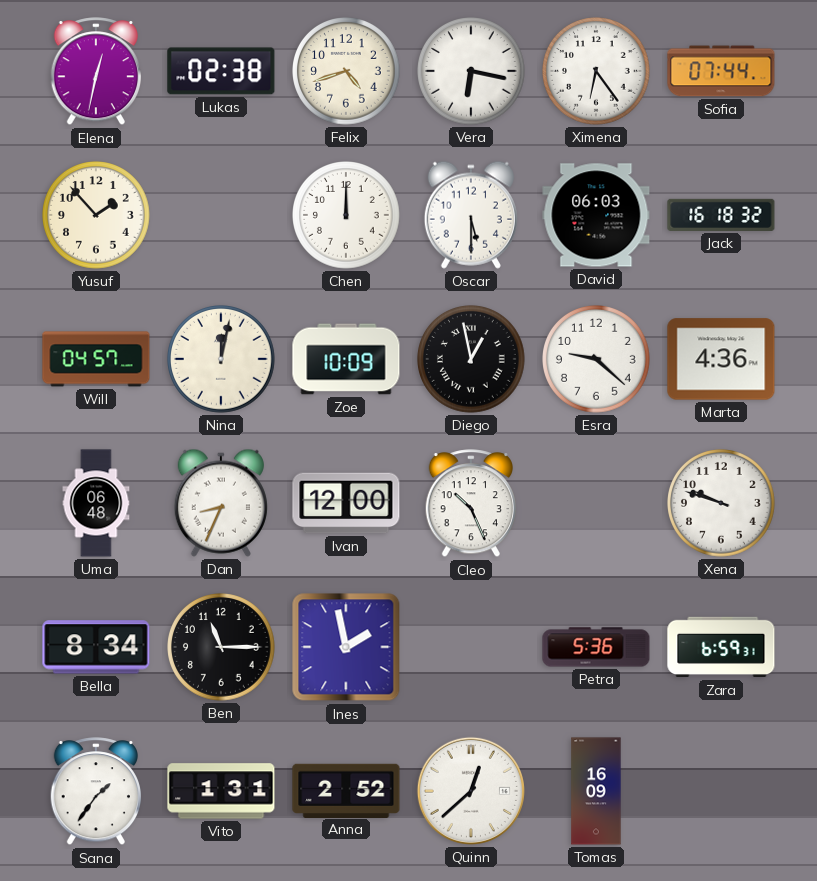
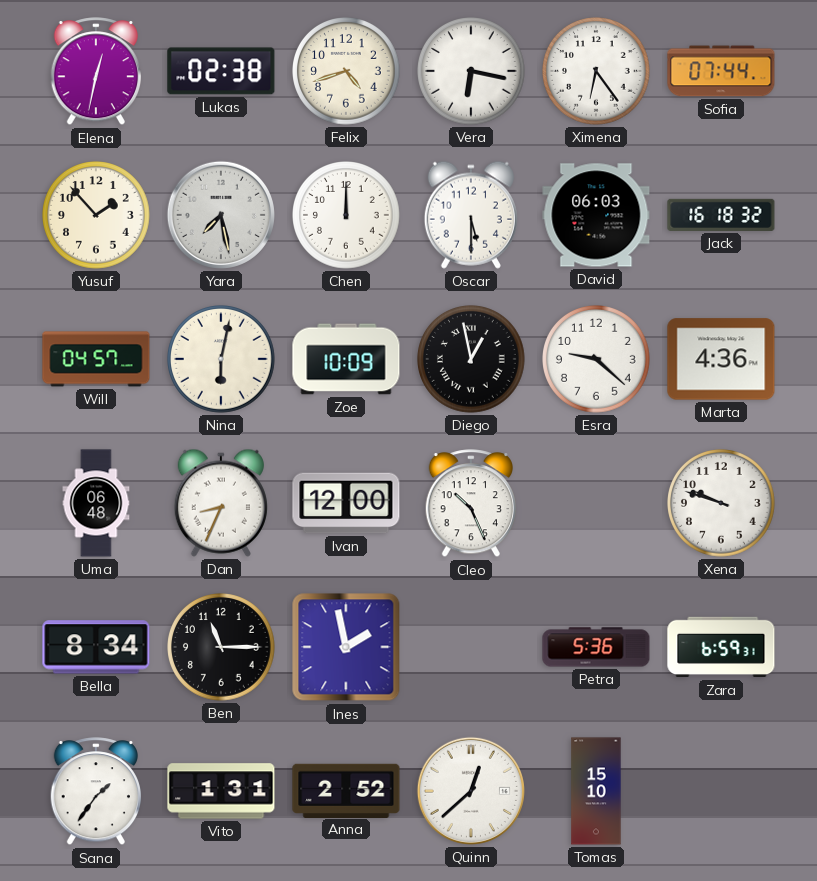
Yara: none -> 7:28 (221, 215)
Nina: 12:02 -> 6:02 (222, 360)
Tomas: 16:09 -> 15:10 (596, 791)
